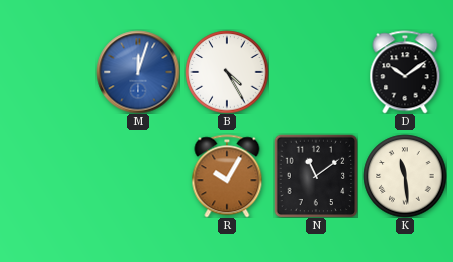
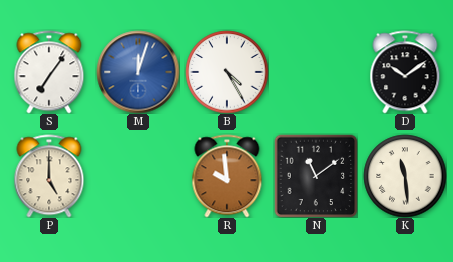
S: none -> 7:06 (49, 72)
P: none -> 5:00 (49, 176)
R: 10:05 -> 9:59 (227, 176)
